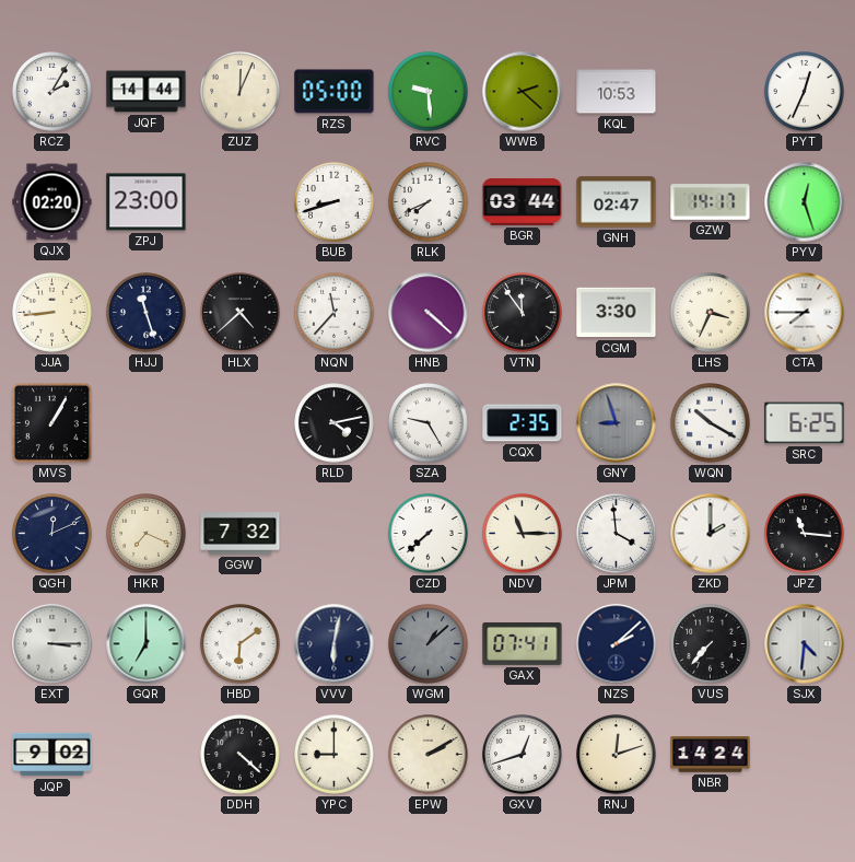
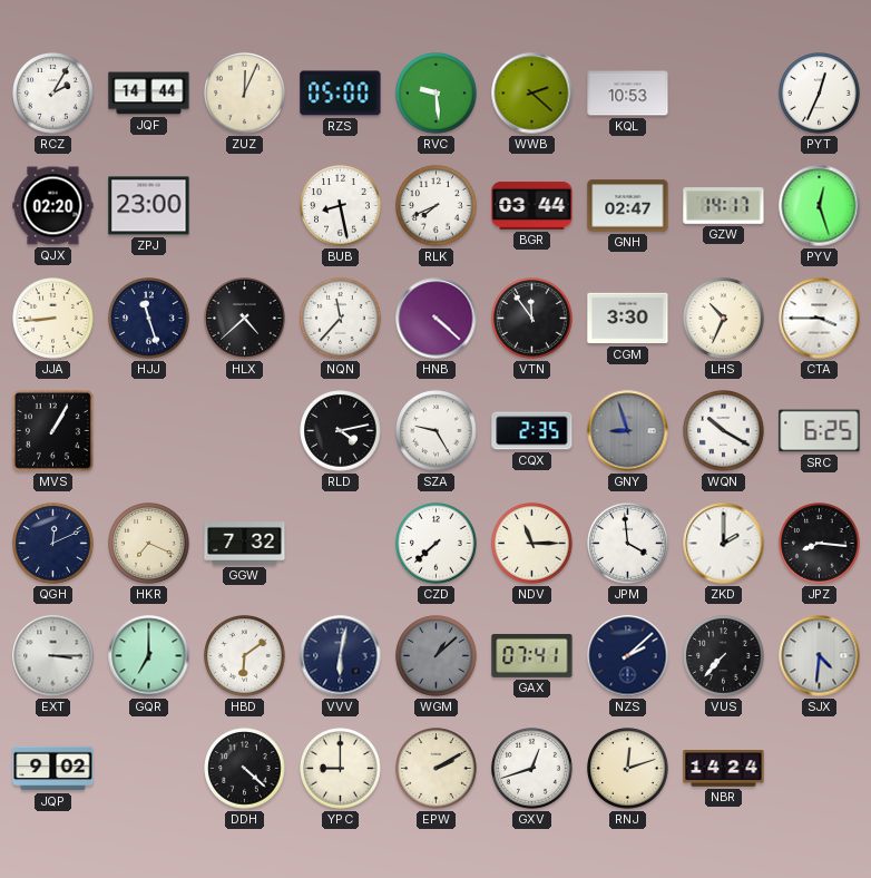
BUB: 8:42 -> 8:28 (341, 206)
LHS: 3:34 -> 10:34 (724, 319)
CTA: 7:45 -> 3:45 (820, 319)
JPZ: 11:16 -> 8:16 (820, 544)
